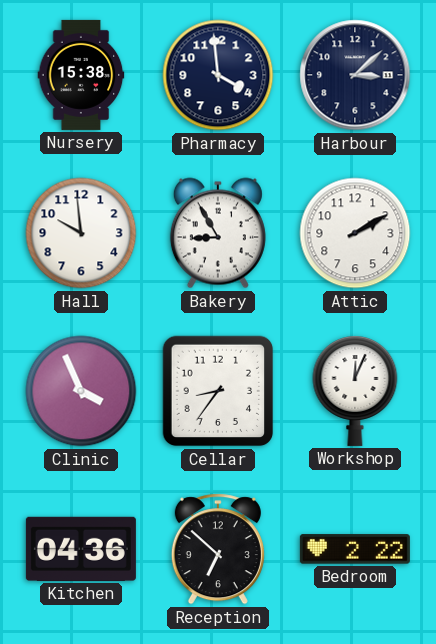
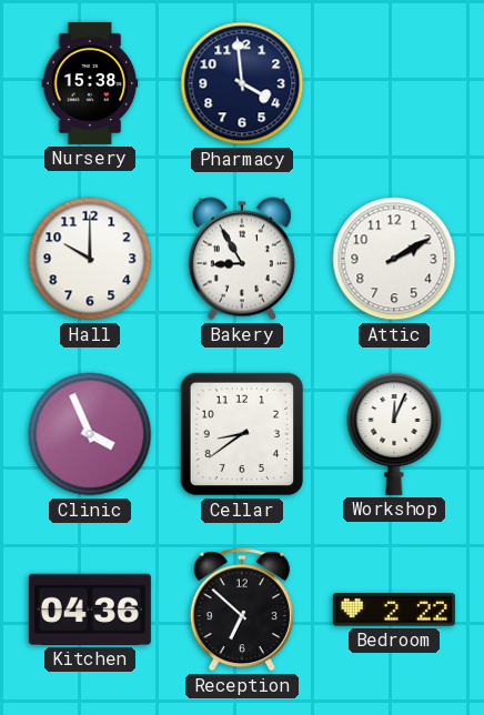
Harbour: 3:08 -> none (355, 75)
Hall: 9:59 -> 10:00 (90, 259)
Cellar: 8:36 -> 8:39 (242, 434)
